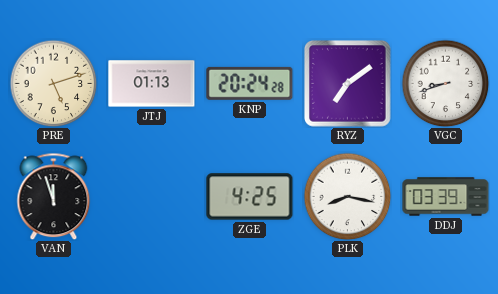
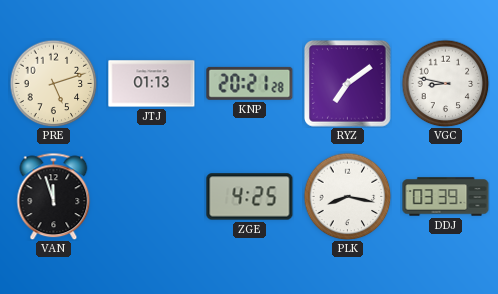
KNP: 20:24 -> 20:21 (250, 83)
VGC: 8:42 -> 8:47 (445, 83)
